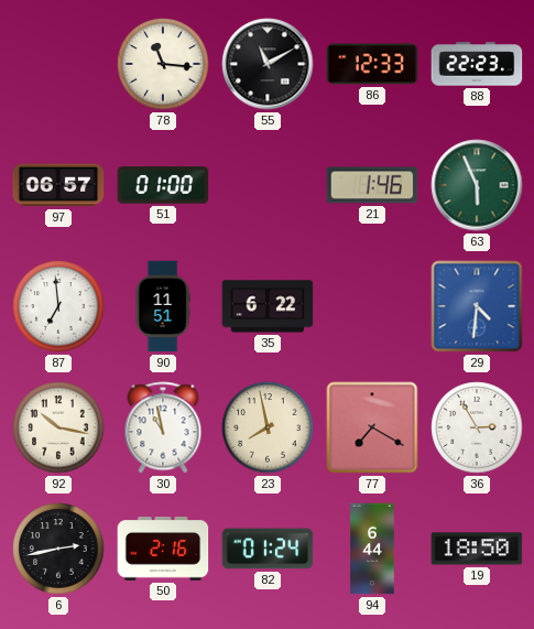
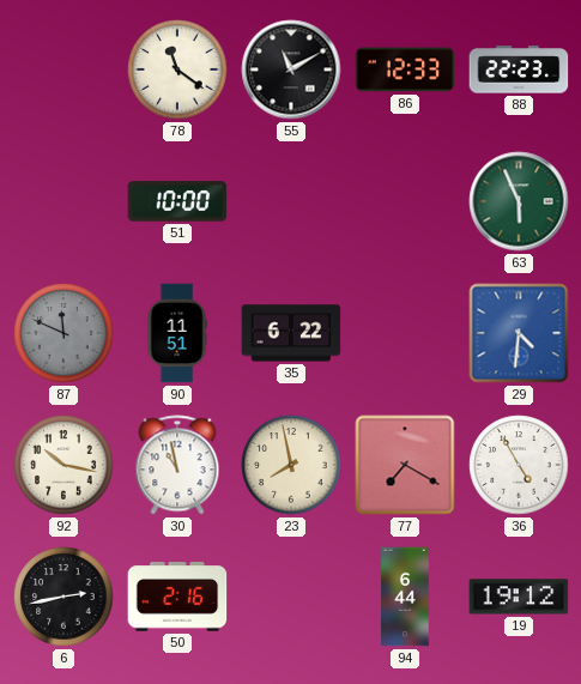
78: 11:16 -> 11:21 (177, 69)
97: 06:57 -> none (58, 185)
51: 01:00 -> 10:00 (177, 201)
21: 1:46 -> none (372, 185)
87: 6:59 -> 11:49 (63, 333)
87 dial: white -> grey (63, 333)
36: 2:55 -> 4:55 (519, 465)
82: 01:24 -> none (268, 549)
19: 18:50 -> 19:12 (519, 597)
